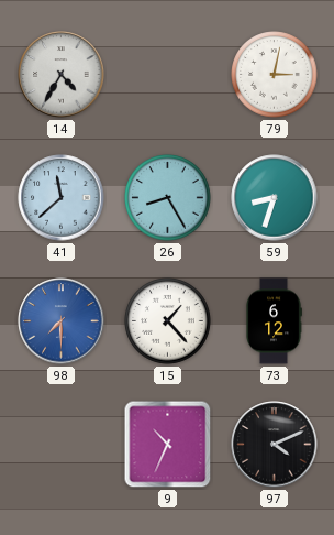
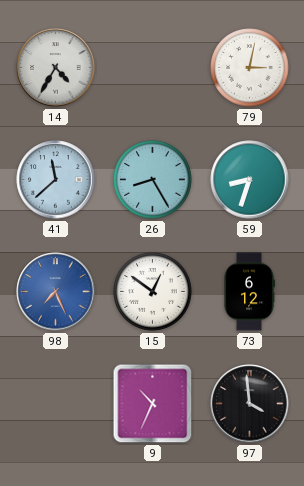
98: 7:30 -> 7:26 (56, 292)
15: 1:23 -> 12:51 (153, 292)
97: 4:11 -> 3:59 (250, 404)
